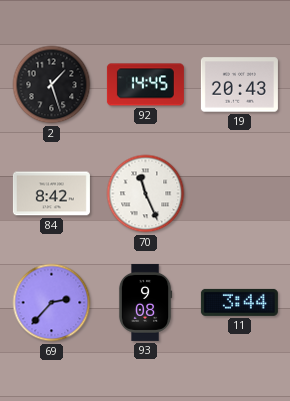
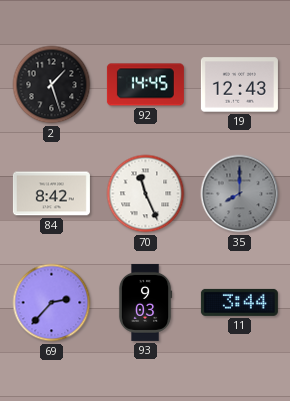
19: 20:43 -> 12:43 (239, 85)
35: none -> 8:00 (240, 194)
93: 9:08 -> 9:03 (145, 302)
